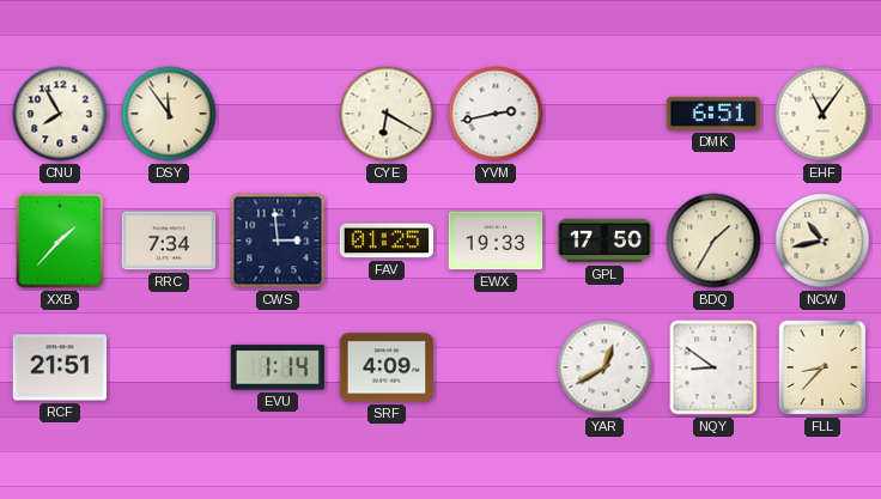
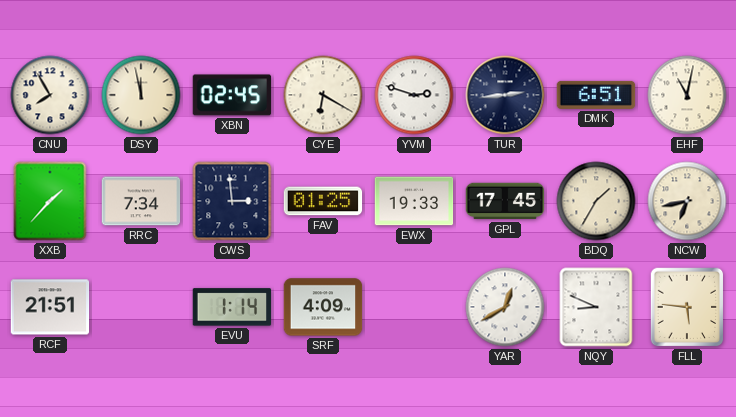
DSY: 11:54 -> 11:58 (141, 95)
XBN: none -> 02:45 (232, 95)
YVM: 2:43 -> 2:48 (414, 95)
TUR: none -> 2:44 (505, 95)
EHF: 11:06 -> 11:02 (687, 95)
GPL: 17:50 -> 17:45 (505, 201)
NCW: 10:43 -> 6:43 (687, 201)
NQY: 8:51 -> 8:49 (596, 307)
FLL: 8:37 -> 5:46 (687, 307)
